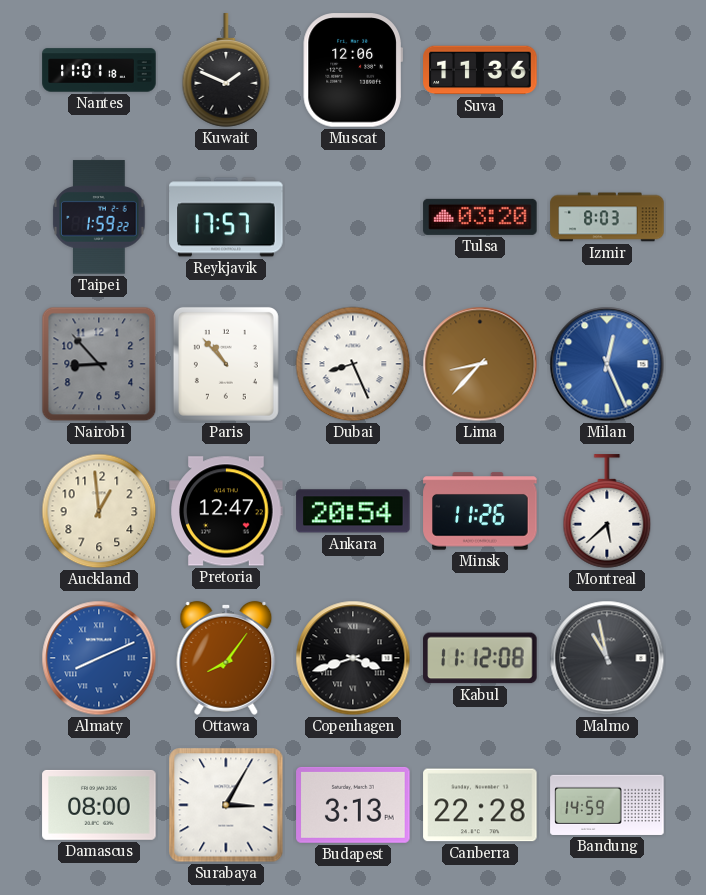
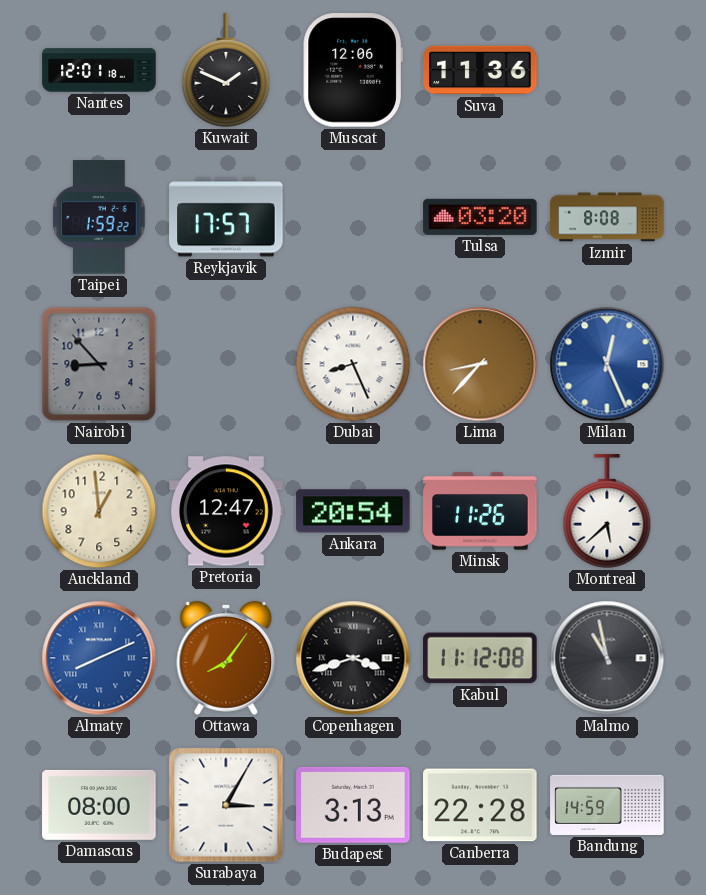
Nantes: 11:01 -> 12:01 (99, 70)
Izmir: 8:03 -> 8:08 (607, 217)
Paris: 10:53 -> none (226, 364)
